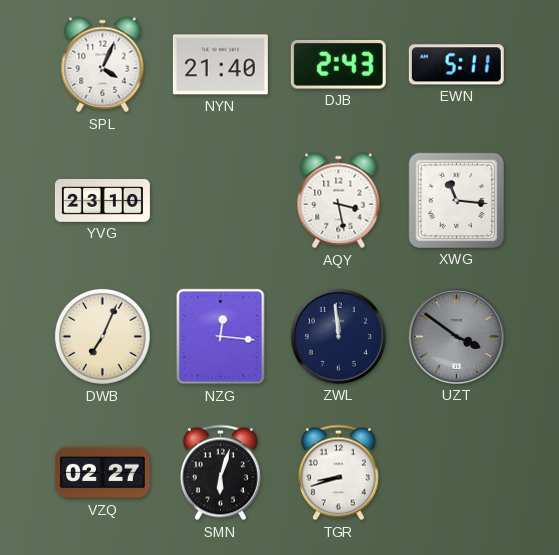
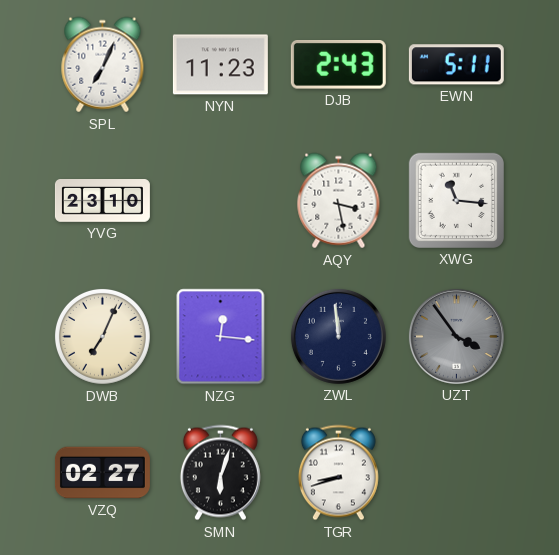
SPL: 4:04 -> 7:04 (103, 65)
NYN: 21:40 -> 11:23 (220, 65)
UZT: 3:51 -> 3:54 (456, 336)
